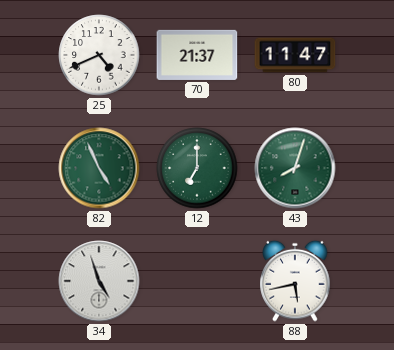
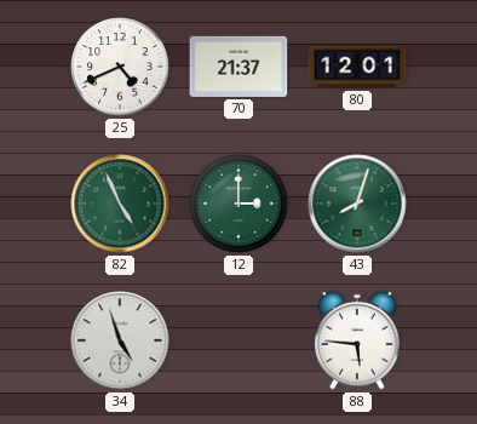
80: 11:47 -> 12:01 (357, 67)
12: 7:00 -> 3:00 (238, 204)
88: 5:43 -> 5:46 (357, 340)
